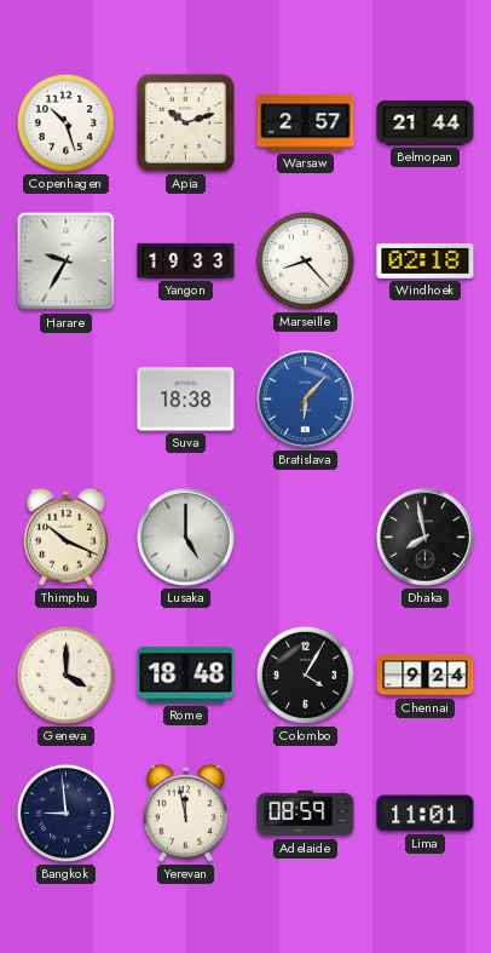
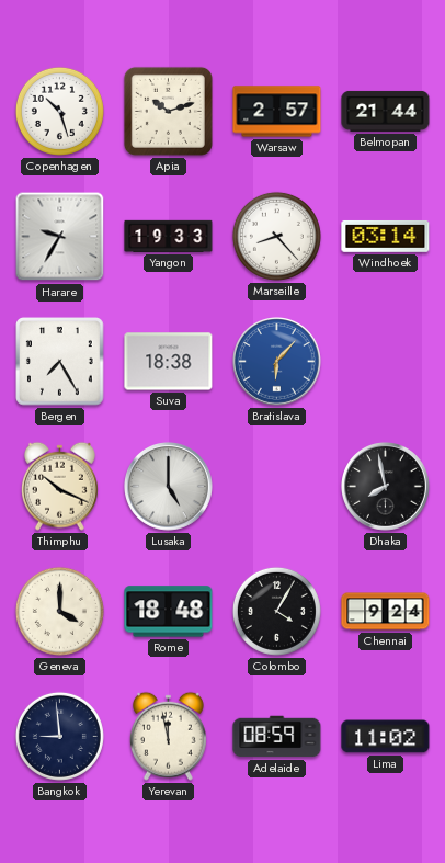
Windhoek: 02:18 -> 03:14 (386, 236)
Bergen: none -> 7:25 (60, 362)
Lima: 11:01 -> 11:02 (386, 737)
